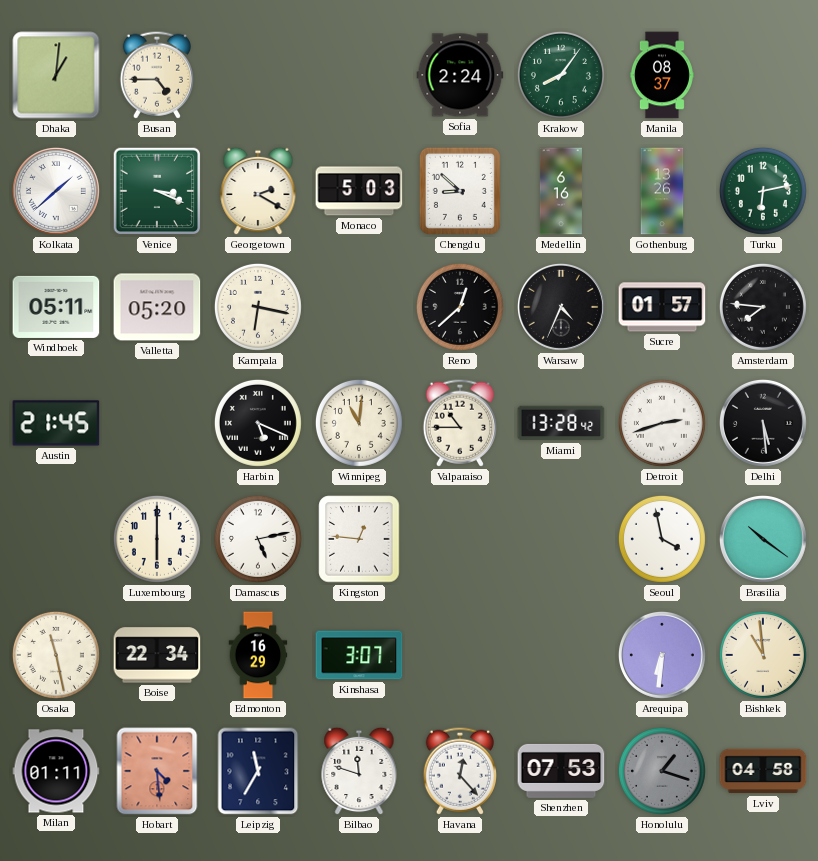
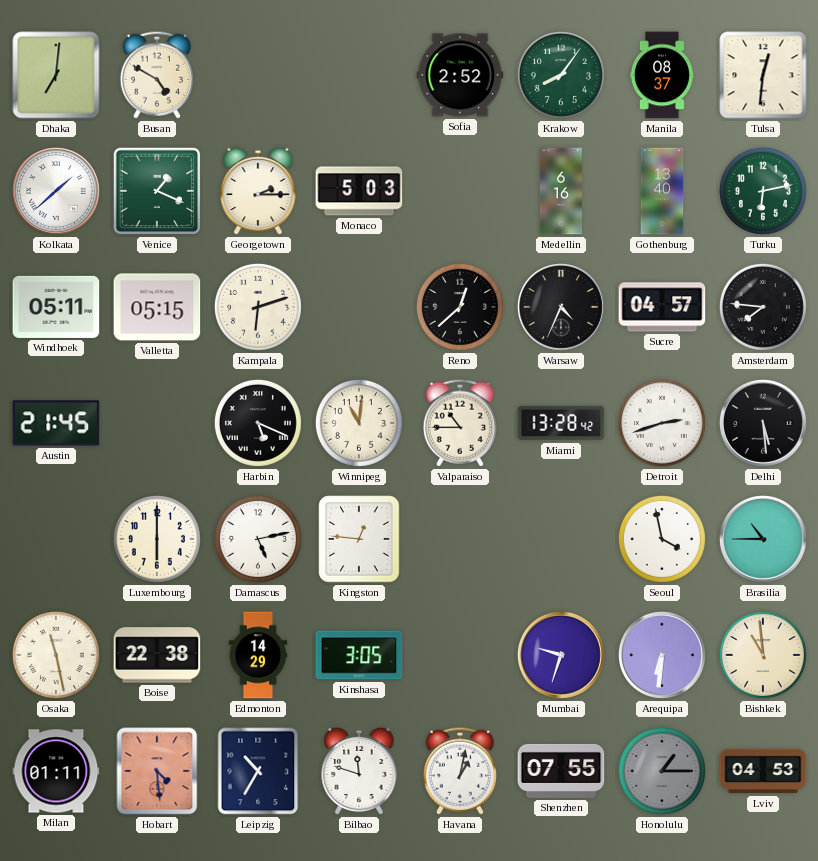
Dhaka: 1:01 -> 7:01 (56, 75)
Busan: 4:45 -> 4:50 (157, 75)
Sofia: 2:24 -> 2:52 (460, 75)
Tulsa: none -> 12:31 (763, 75)
Venice: 3:19 -> 1:19 (157, 191)
Georgetown: 2:20 -> 2:15 (258, 191)
Chengdu: 8:52 -> none (460, 191)
Gothenburg: 13:26 -> 13:40 (662, 191)
Valletta: 05:20 -> 05:15 (157, 307)
Kampala: 6:17 -> 6:12 (258, 307)
Sucre: 01:57 -> 04:57 (662, 307)
Brasilia: 10:21 -> 10:45 (763, 539)
Boise: 22:34 -> 22:38 (157, 655)
Edmonton: 16:29 -> 14:29 (258, 655)
Kinshasa: 3:07 -> 3:05 (359, 655)
Mumbai: none -> 9:33 (561, 655)
Leipzig: 11:35 -> 10:35 (258, 771)
Havana: 12:23 -> 1:02 (460, 771)
Shenzhen: 07:53 -> 07:55 (561, 771)
Honolulu: 1:18 -> 1:15 (662, 771)
Lviv: 04:58 -> 04:53 (763, 771)
